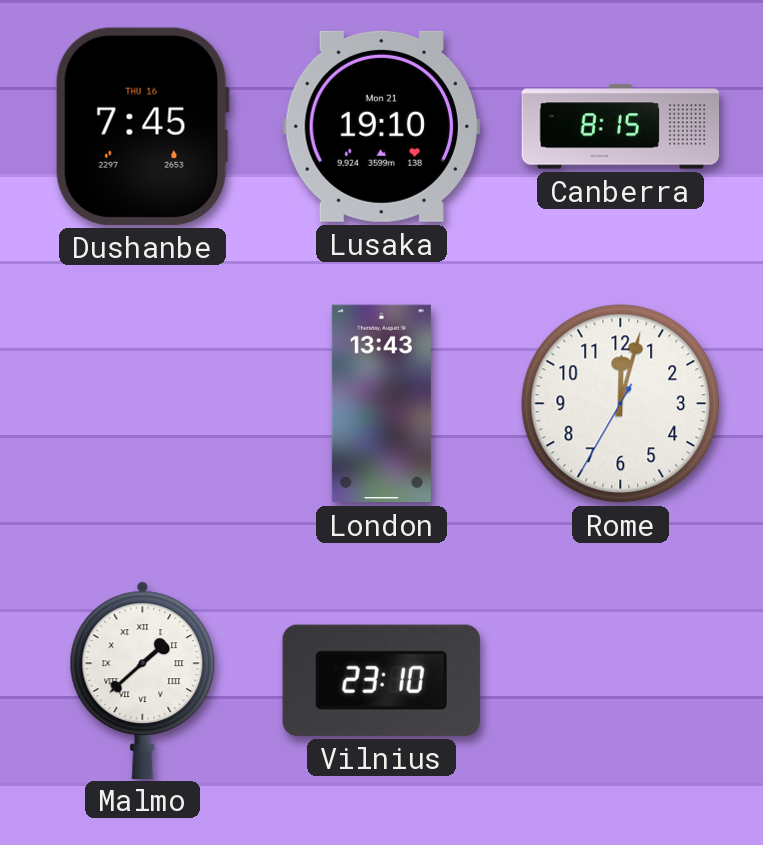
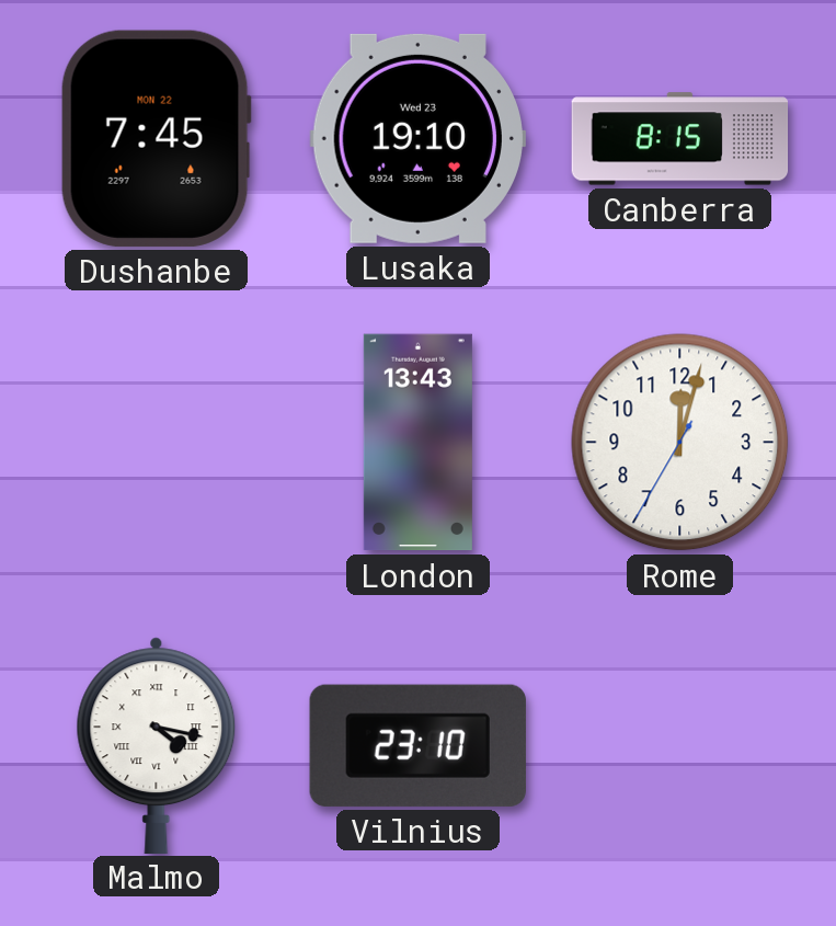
Dushanbe date: THU 16 -> MON 22 (156, 138)
Lusaka date: Mon 21 -> Wed 23 (417, 138)
Malmo: 1:38 -> 4:17 (157, 745)
